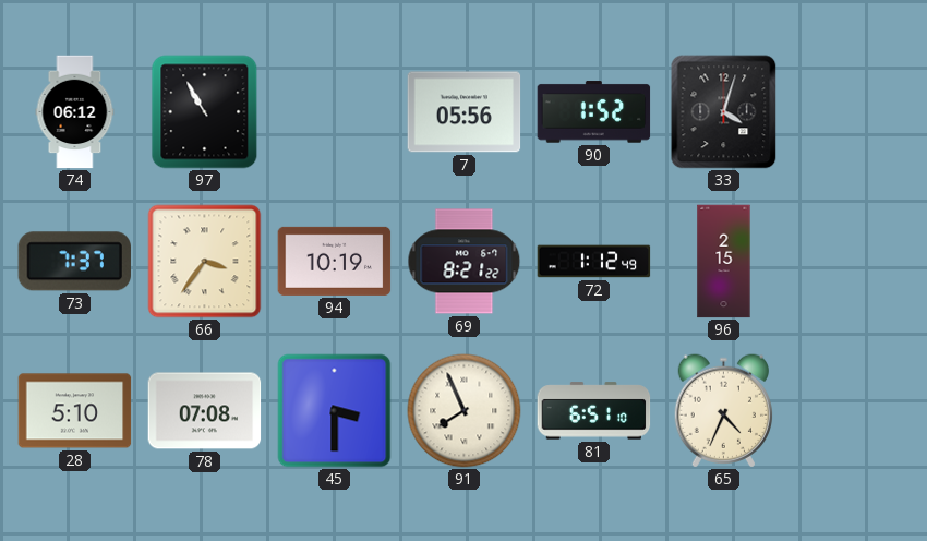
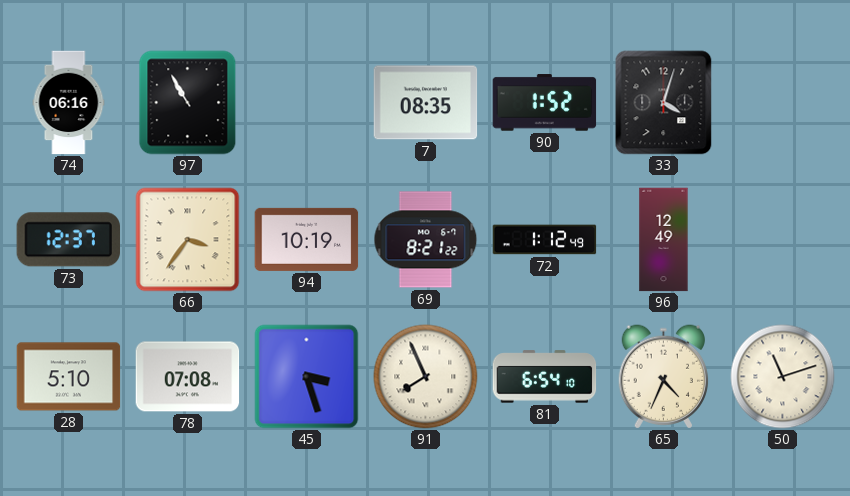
74: 06:12 -> 06:16 (69, 103)
7: 05:56 -> 08:35 (426, 103)
73: 7:37 -> 12:37 (68, 240)
96: 2:15 -> 12:49 (664, 240)
45: 3:30 -> 3:27 (307, 377)
81: 6:51 -> 6:54 (545, 377)
50: none -> 11:12 (783, 377)
